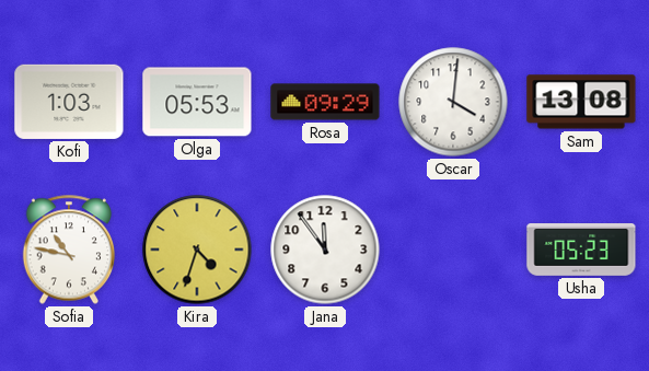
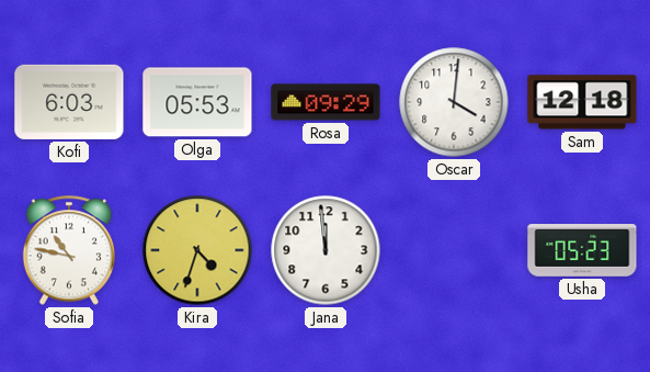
Kofi: 1:03 -> 6:03 (69, 102)
Sam: 13:08 -> 12:18 (582, 102)
Jana: 11:54 -> 11:59 (326, 250)
